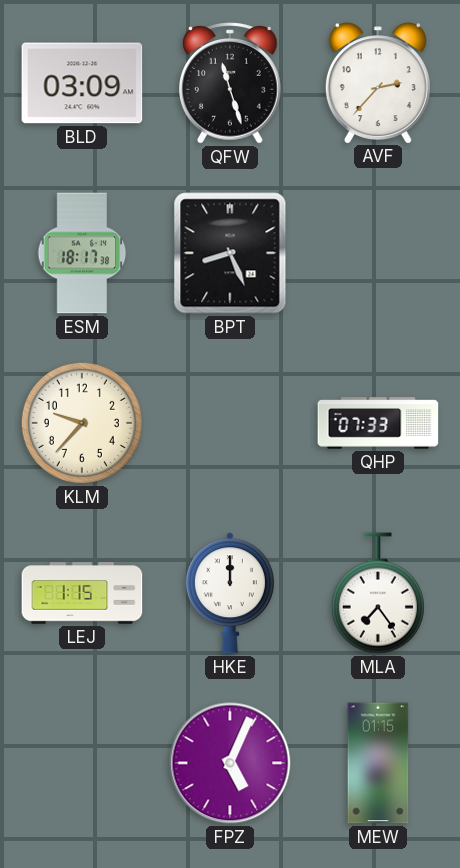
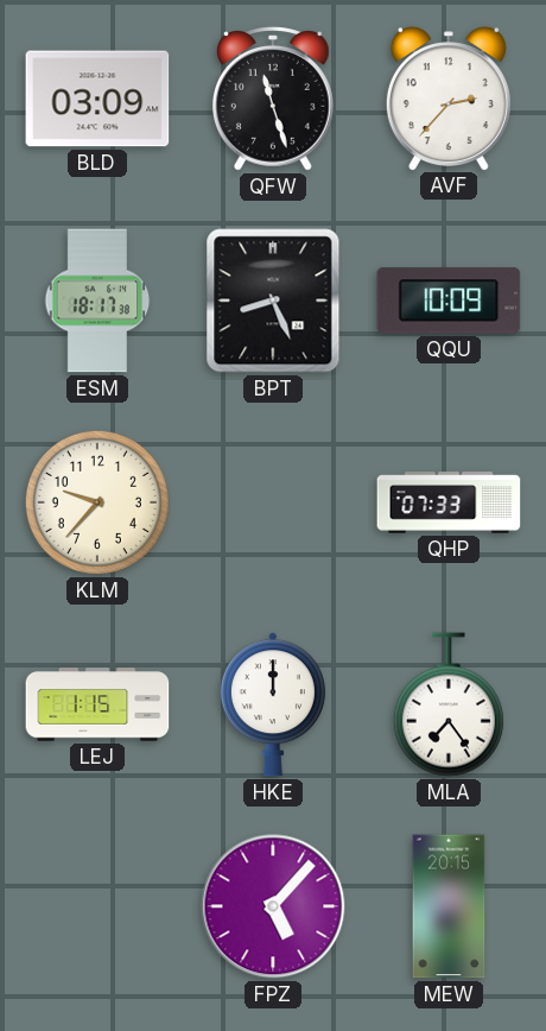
QQU: none -> 10:09 (449, 301)
FPZ: 5:04 -> 5:07 (273, 906)
MEW: 01:15 -> 20:15 (449, 906)
